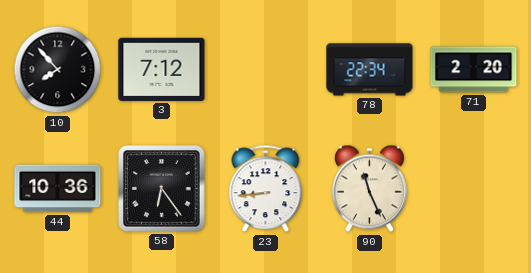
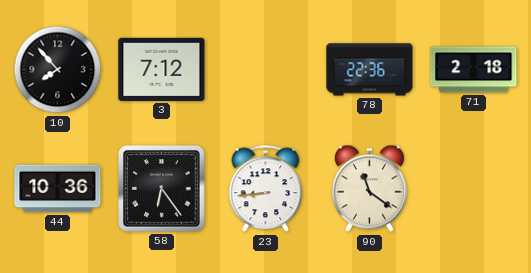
78: 22:34 -> 22:36 (370, 70)
71: 2:20 -> 2:18 (474, 70)
90: 11:26 -> 11:21 (369, 189)
